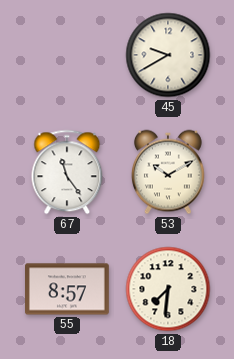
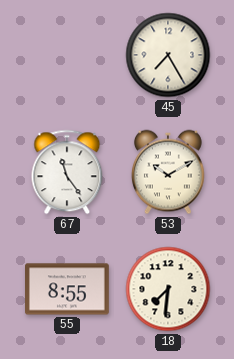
45: 9:40 -> 7:25 (168, 55)
55: 8:57 -> 8:55 (68, 289)
